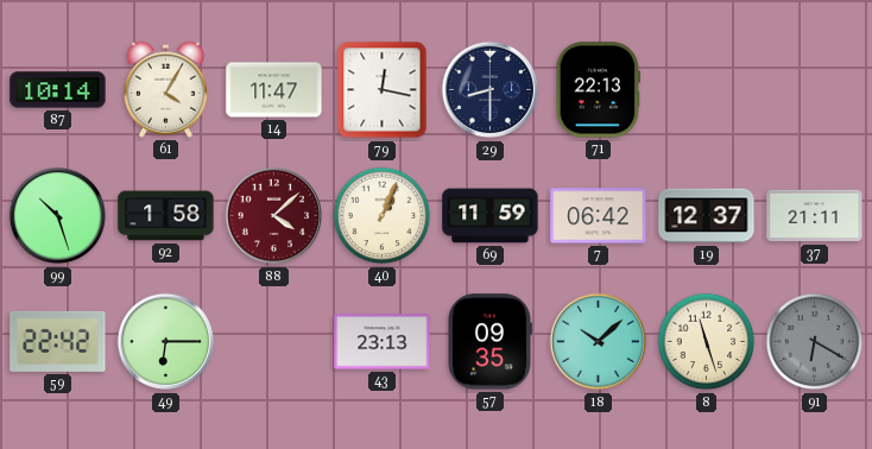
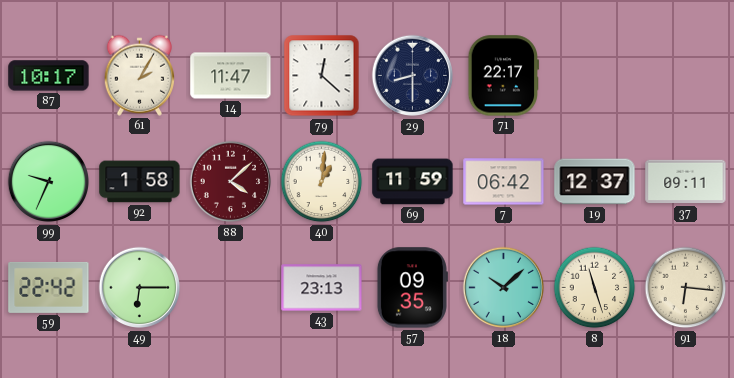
87: 10:14 -> 10:17 (49, 76)
61: 4:05 -> 2:05 (139, 75)
79: 12:17 -> 12:22 (322, 76)
71: 22:13 -> 22:17 (504, 76)
99: 10:27 -> 9:34 (49, 182)
40: 1:04 -> 1:01 (322, 182)
37: 21:11 -> 09:11 (686, 182)
91: 6:20 -> 6:16 (686, 288)
91 dial: grey -> cream (686, 288)
